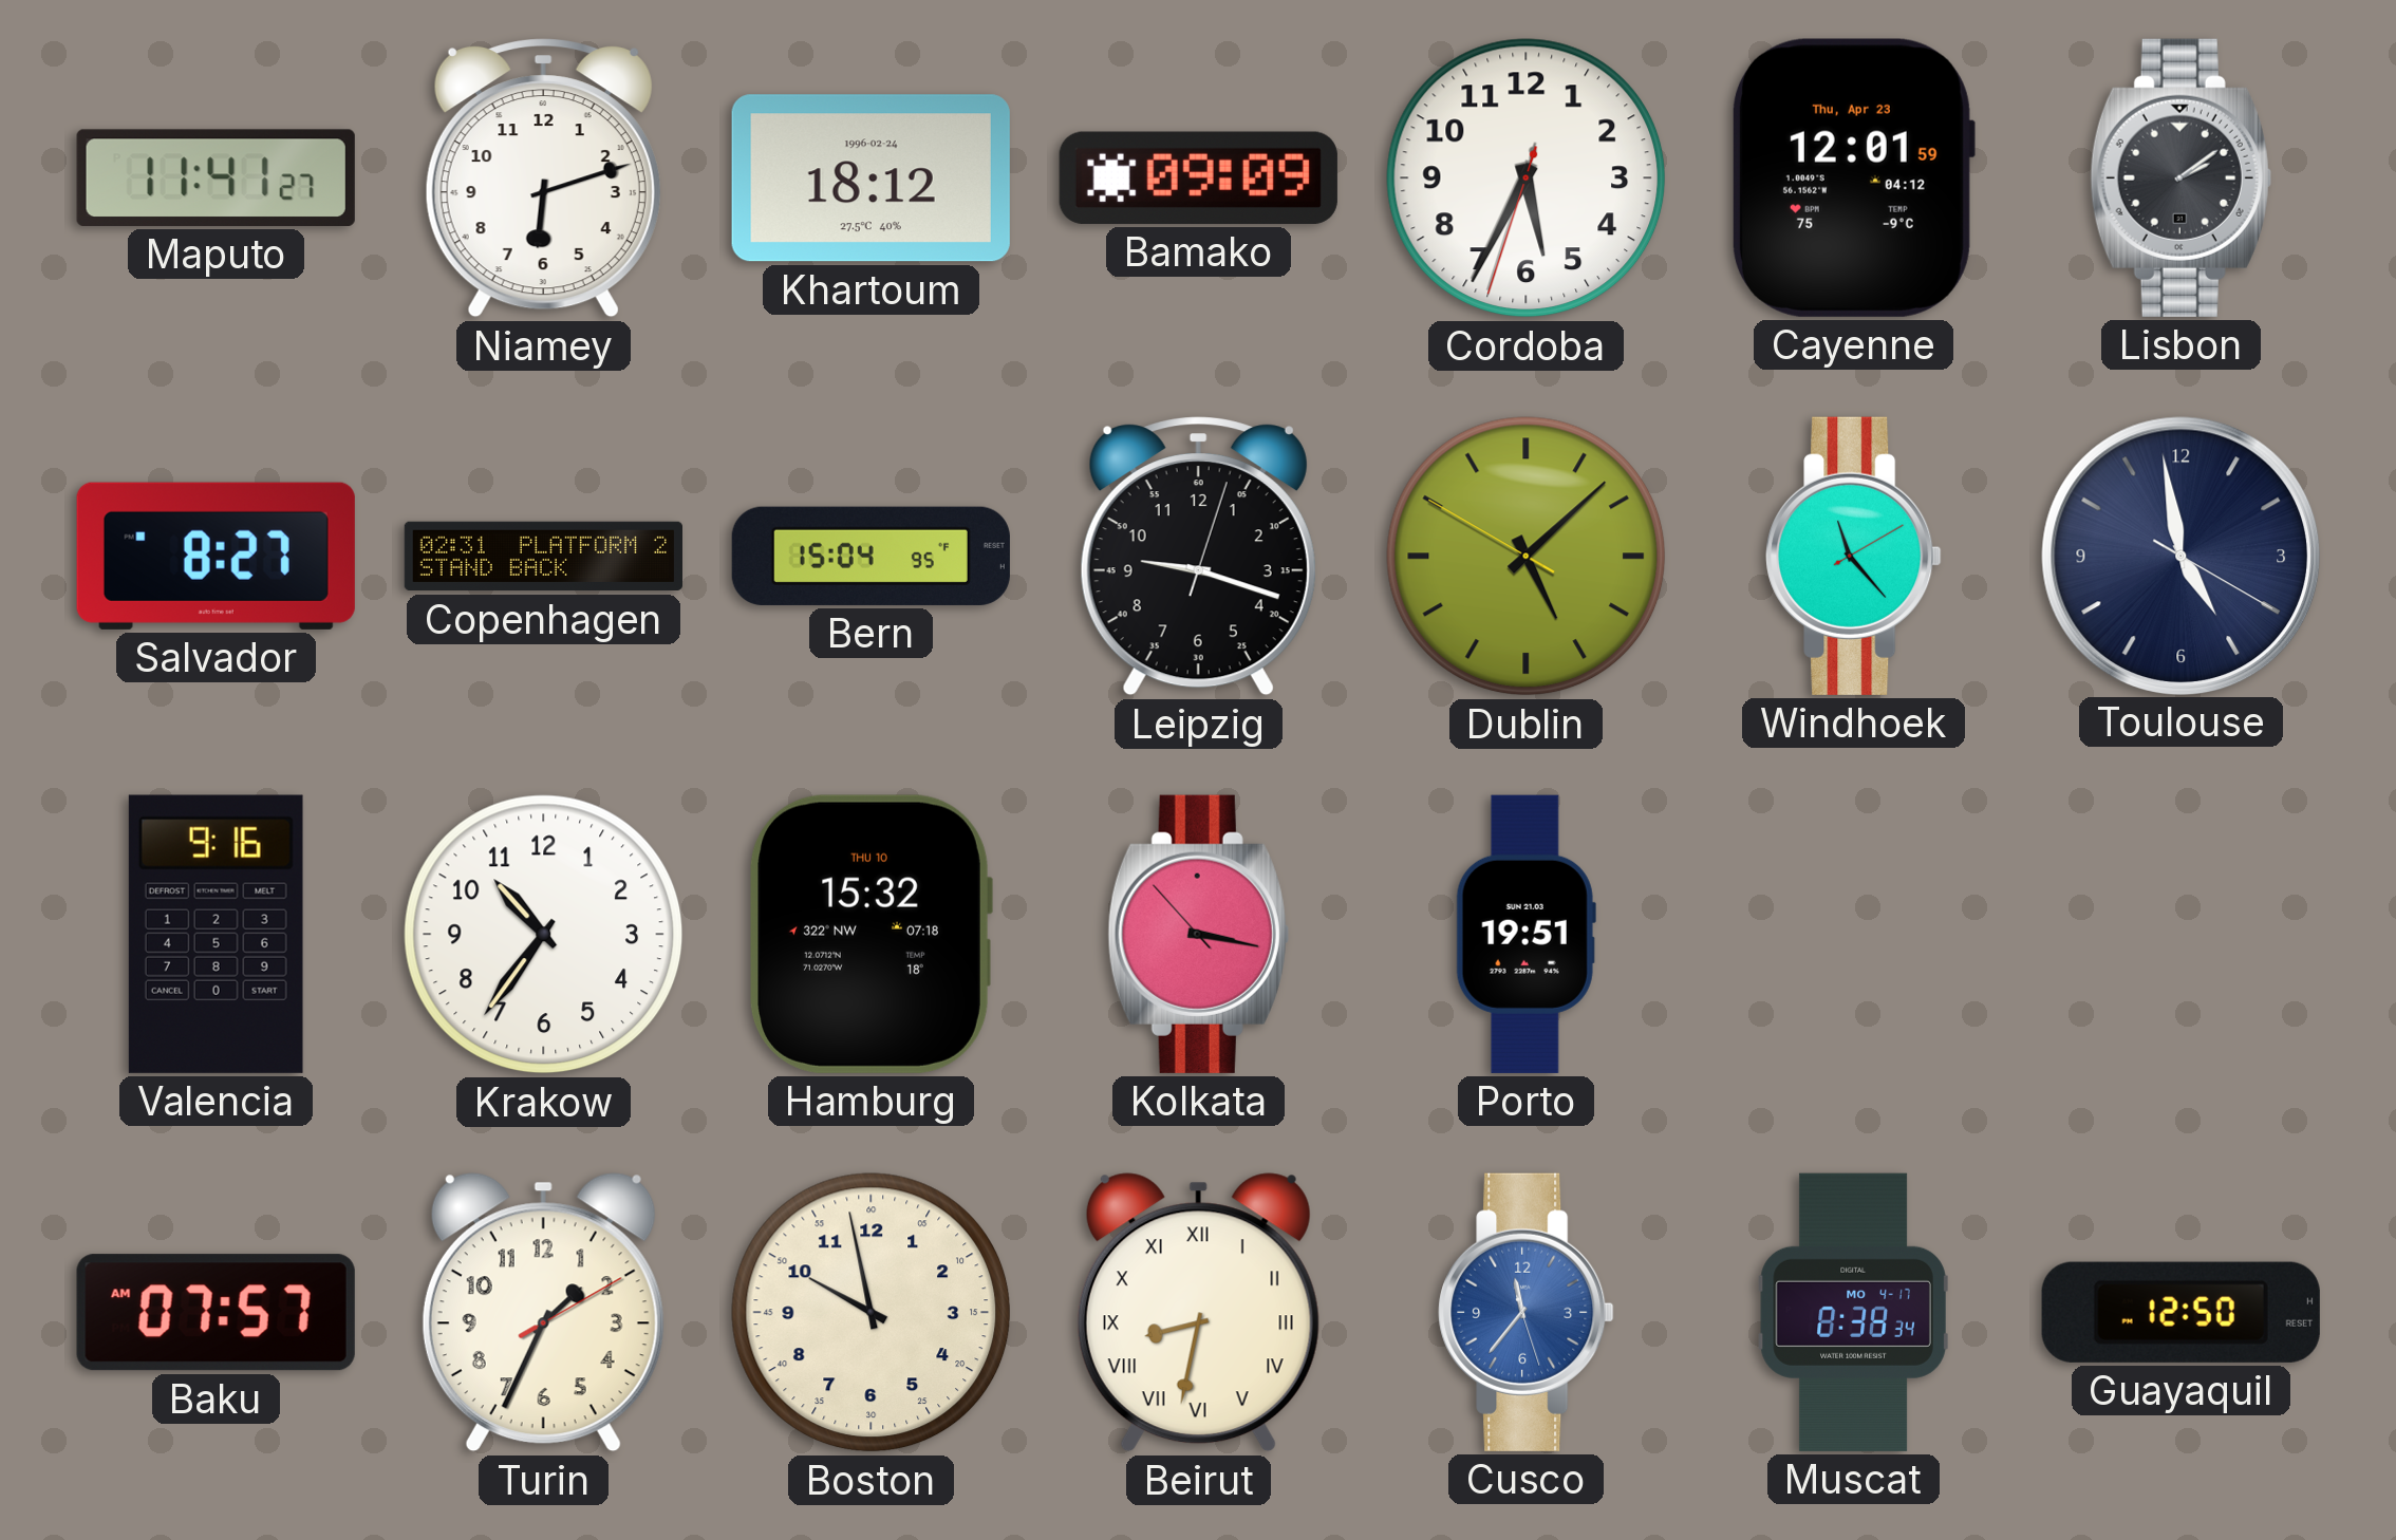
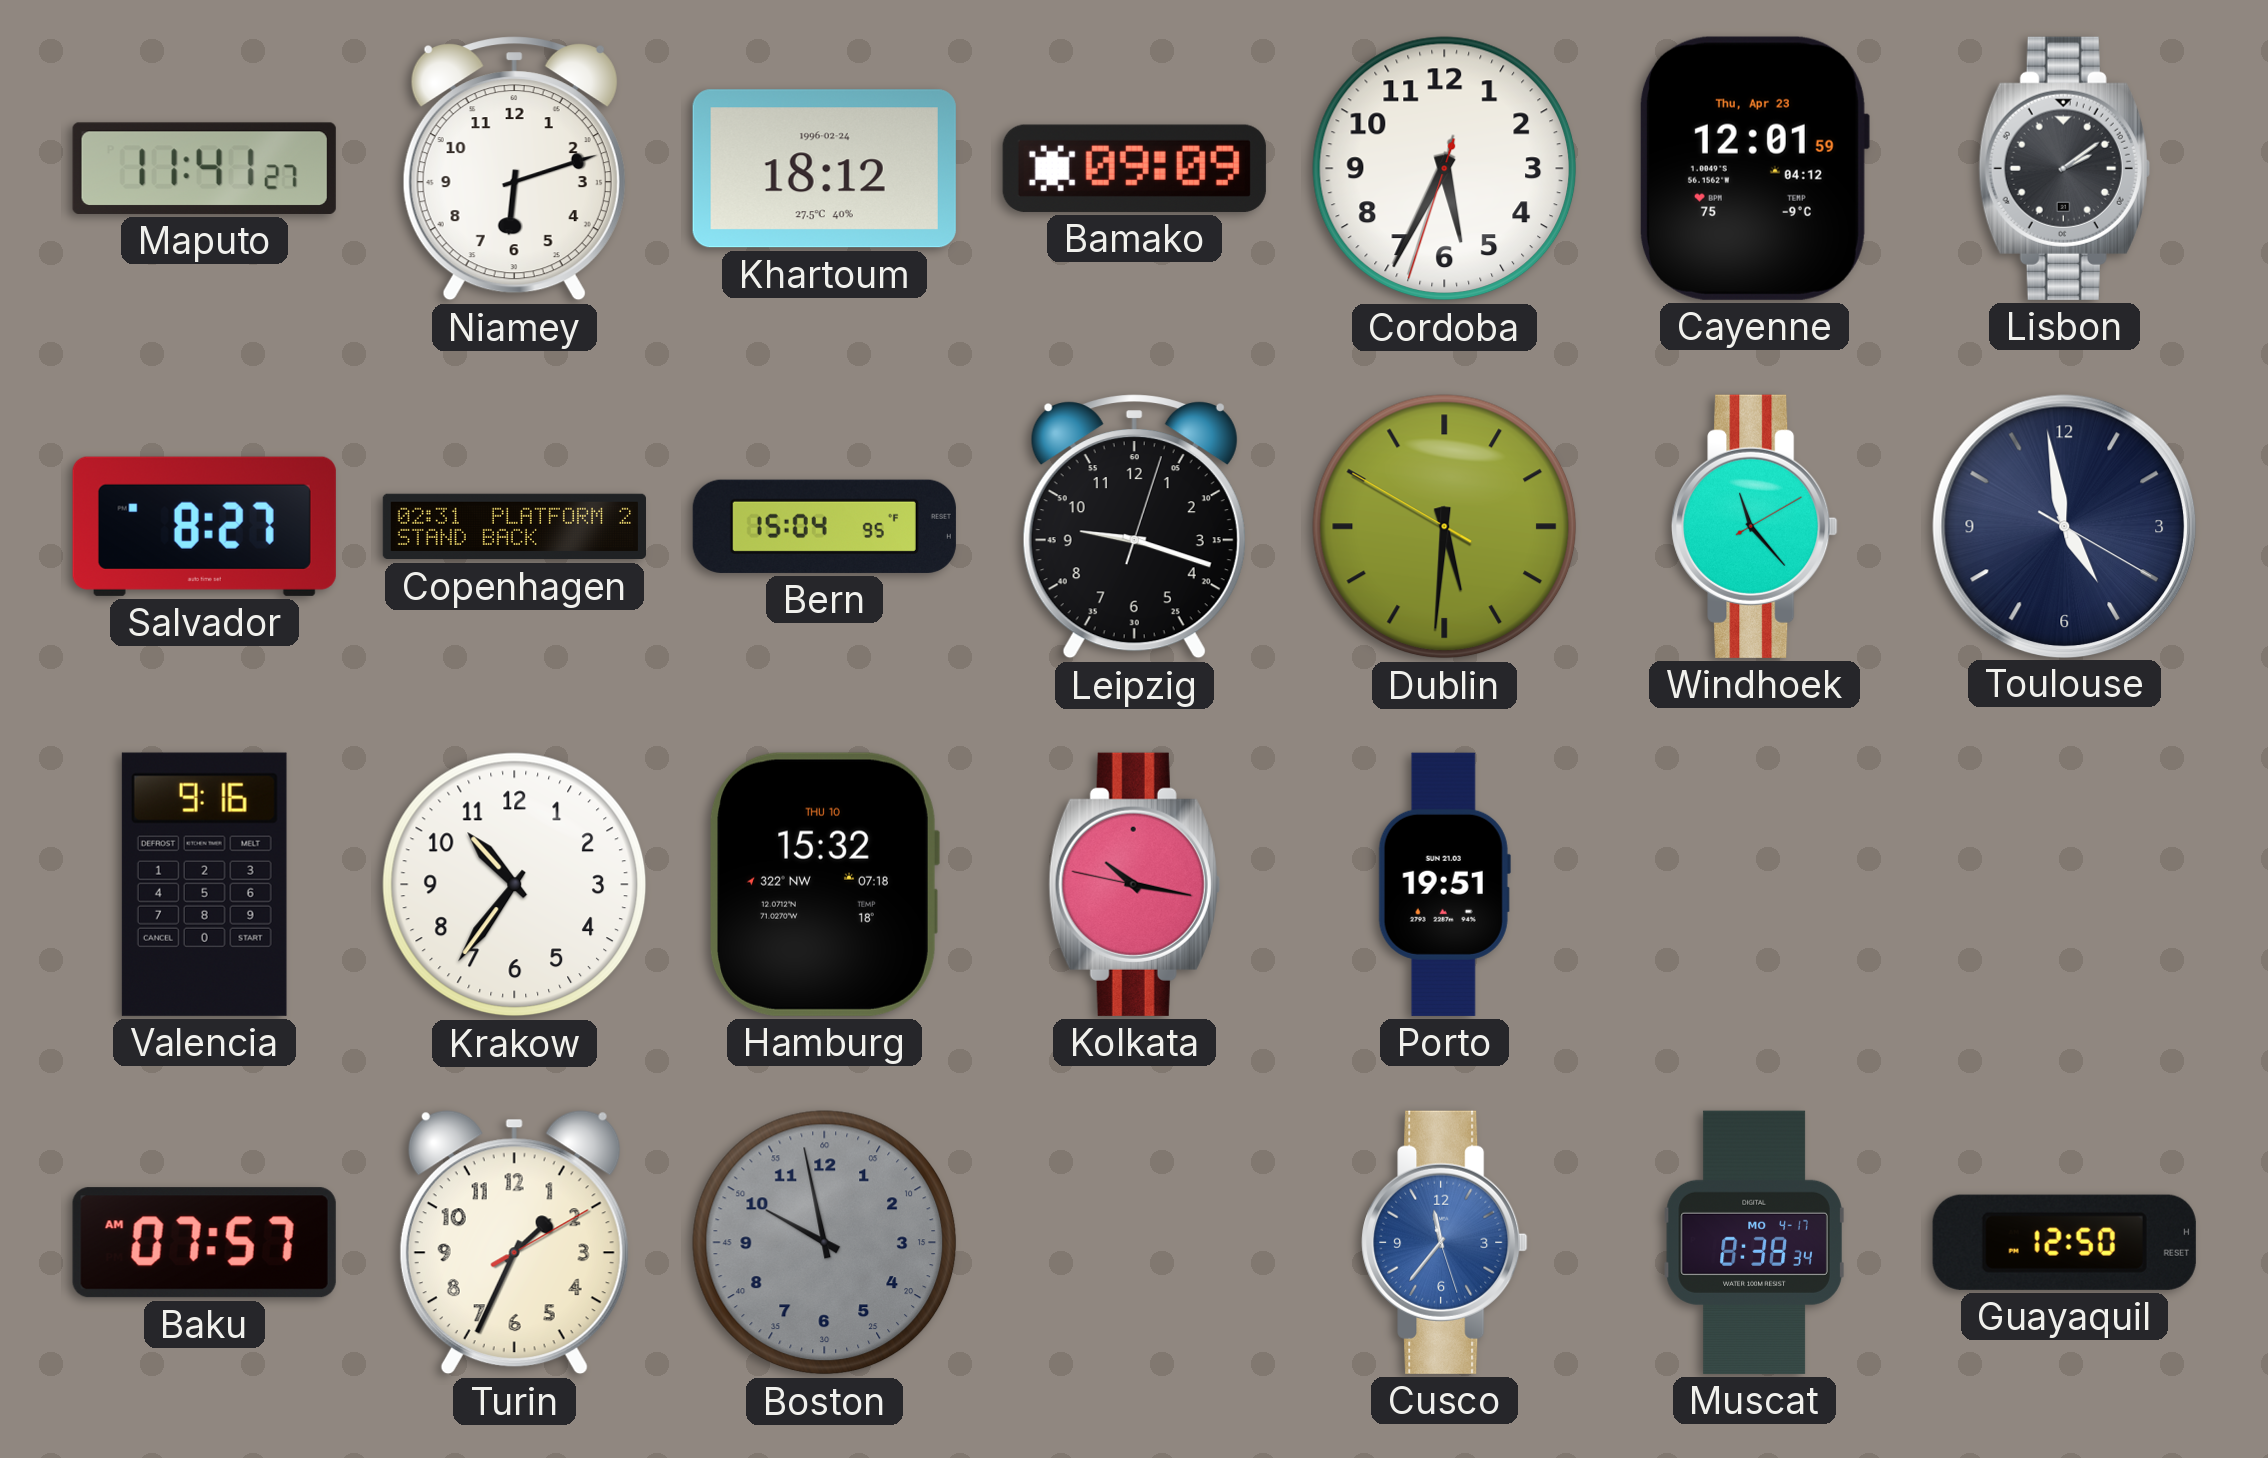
Dublin: 5:07 -> 5:30 (1445, 527)
Kolkata: 3:16 -> 10:16 (1134, 884)
Boston dial: cream -> grey (825, 1243)
Beirut: 8:32 -> none (1198, 1313)
